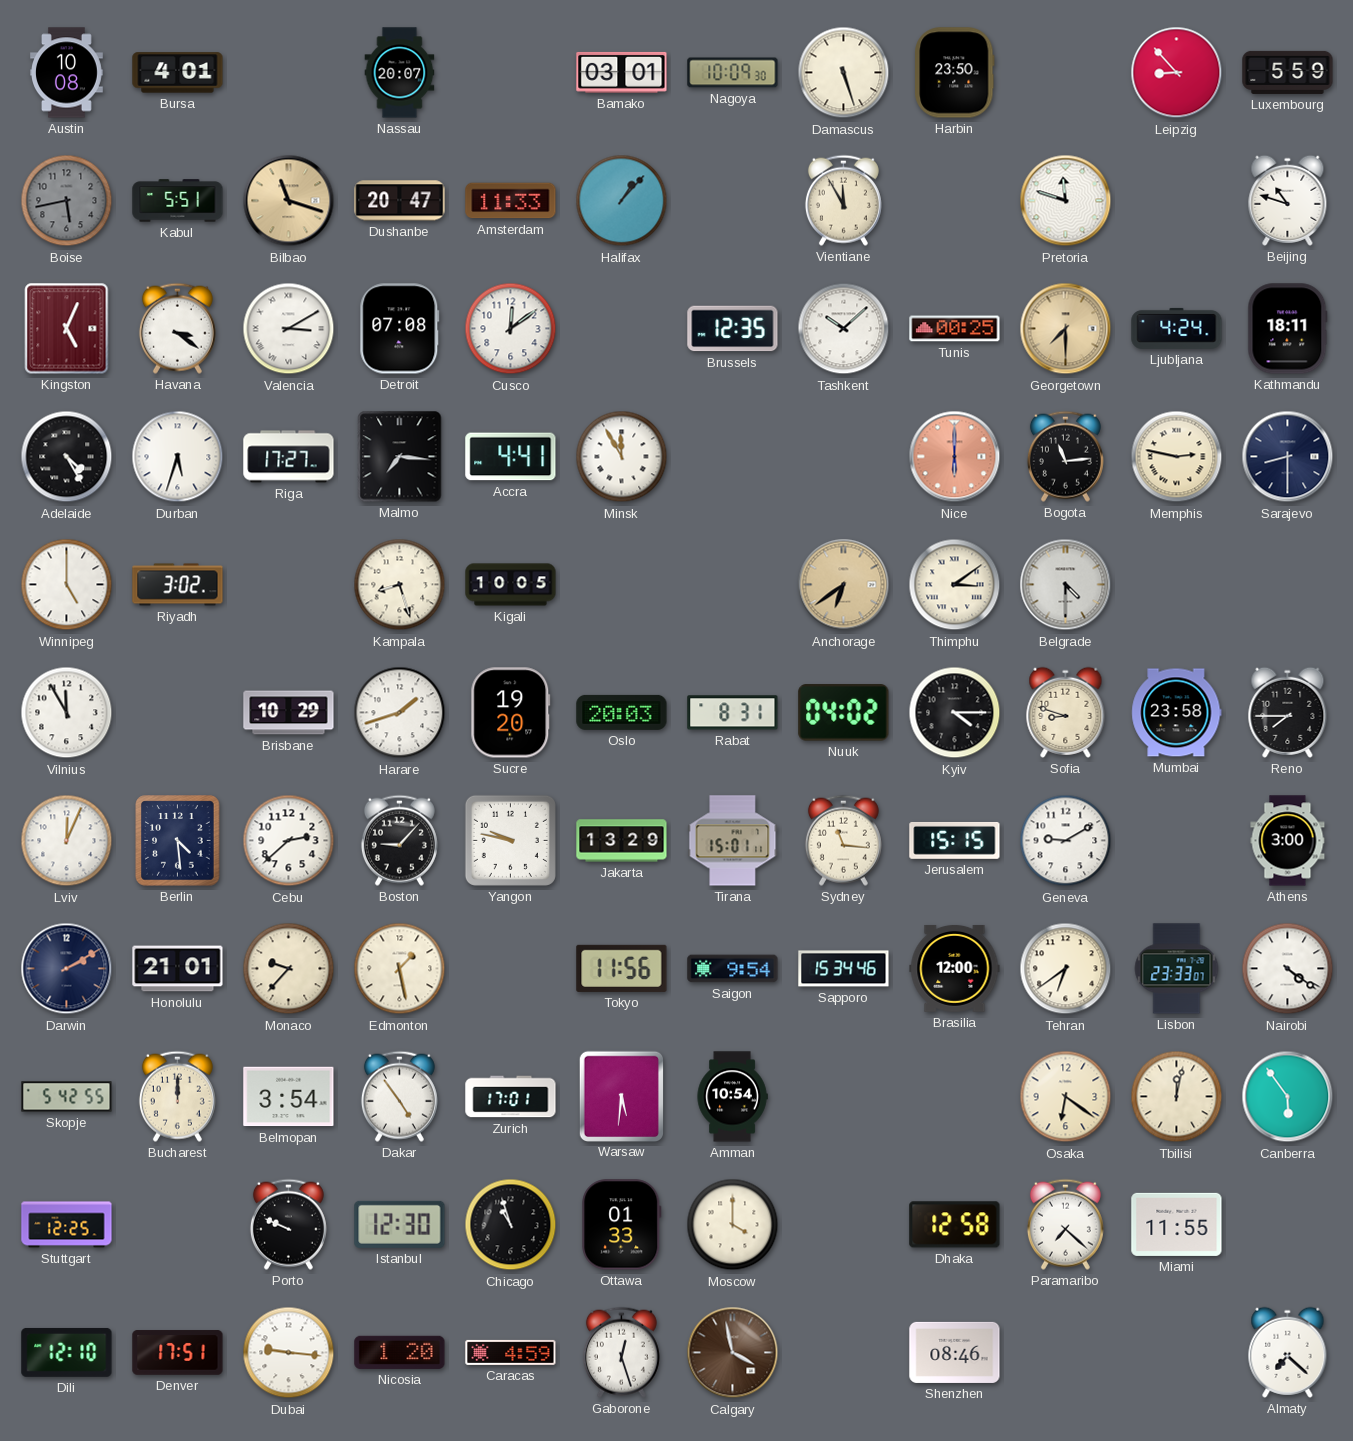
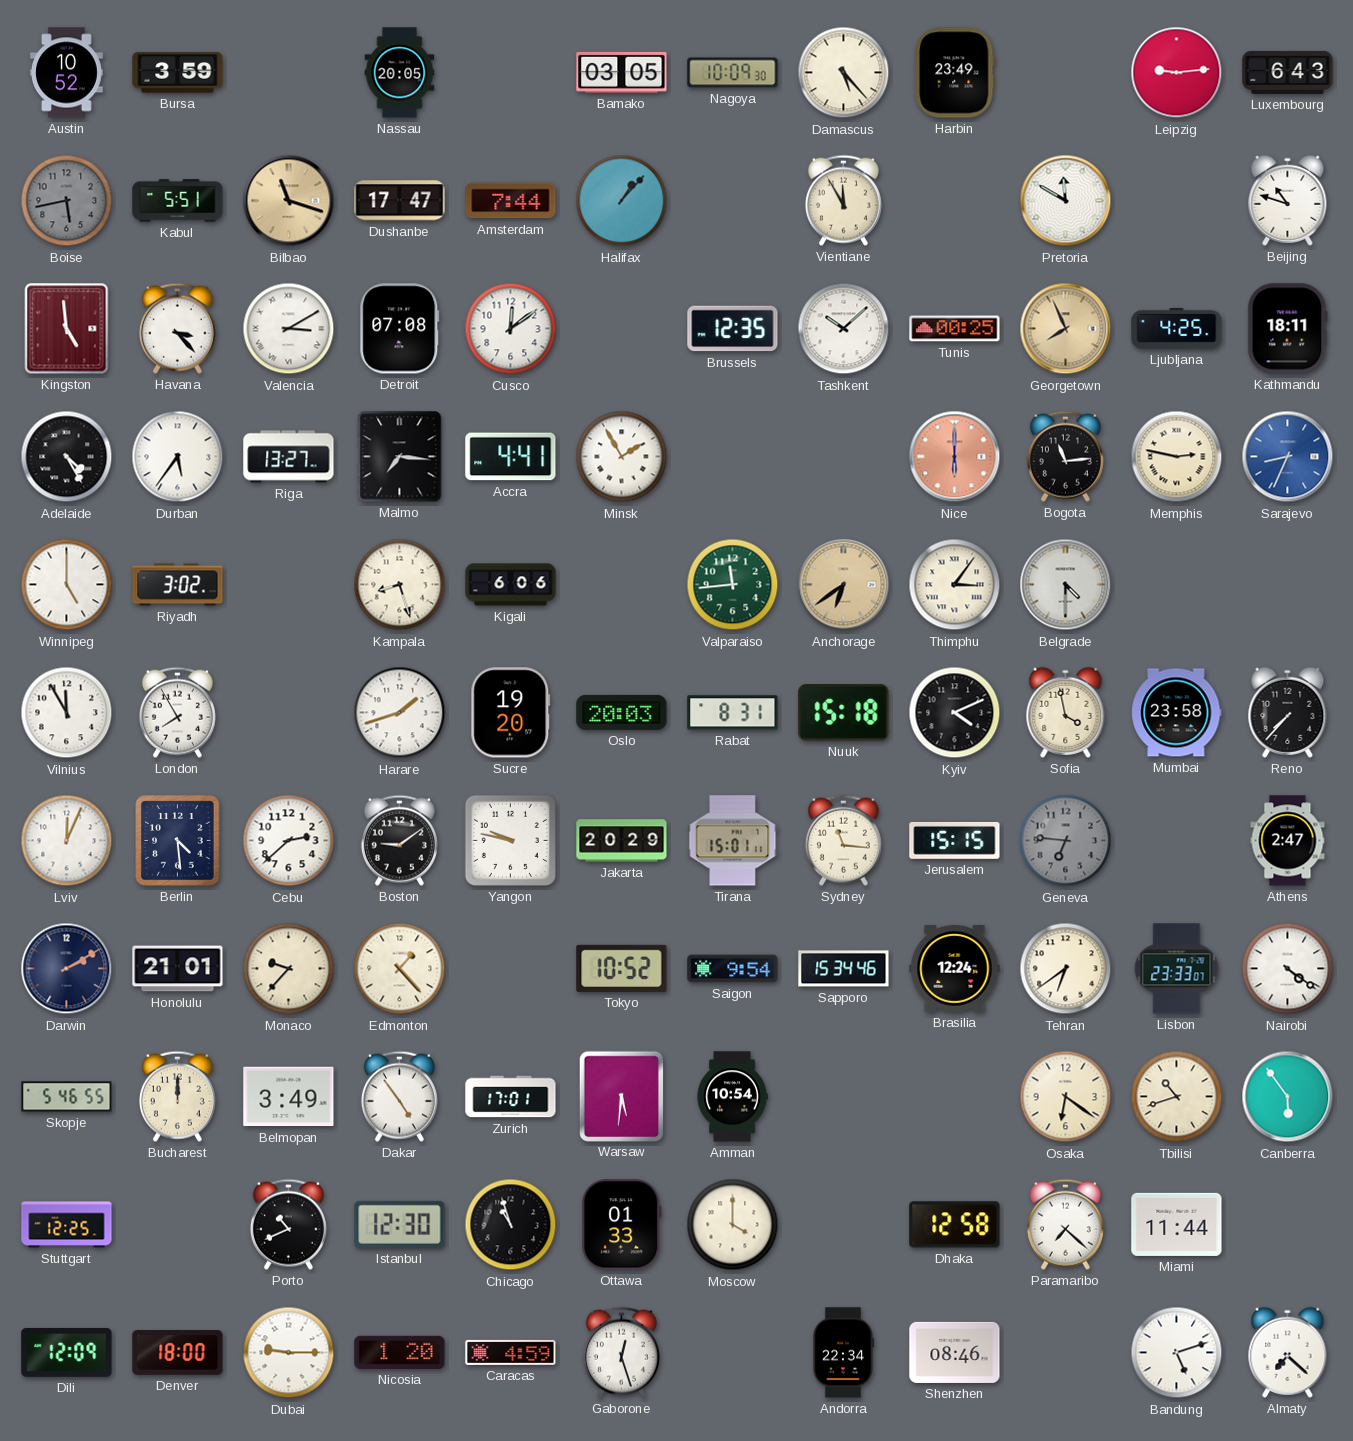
Austin: 10:08 -> 10:52 (67, 73)
Bursa: 4:01 -> 3:59 (178, 73)
Nassau: 20:07 -> 20:05 (400, 73)
Bamako: 03:01 -> 03:05 (622, 72)
Damascus: 5:27 -> 5:23 (844, 73)
Harbin: 23:50 -> 23:49 (955, 73)
Leipzig: 8:53 -> 9:14 (1177, 73)
Luxembourg: 5:59 -> 6:43 (1288, 72)
Dushanbe: 20:47 -> 17:47 (400, 201)
Amsterdam: 11:33 -> 7:44 (511, 201)
Pretoria: 11:48 -> 11:50 (1066, 201)
Kingston: 5:04 -> 4:59 (67, 329)
Havana: 3:21 -> 3:23 (177, 328)
Georgetown: 7:30 -> 7:56 (1066, 329)
Ljubljana: 4:24 -> 4:25 (1177, 328)
Durban: 5:33 -> 5:36 (178, 457)
Riga: 17:27 -> 13:27 (289, 457)
Minsk: 11:55 -> 1:55 (622, 457)
Sarajevo: 8:30 -> 8:34 (1288, 457)
Sarajevo dial: navy -> blue (1288, 457)
Kigali: 10:05 -> 6:06 (511, 585)
Valparaiso: none -> 11:44 (733, 585)
Thimphu: 3:09 -> 3:06 (955, 585)
London: none -> 7:55 (177, 712)
Brisbane: 10:29 -> none (289, 713)
Nuuk: 04:02 -> 15:18 (844, 713)
Kyiv: 4:15 -> 4:11 (955, 713)
Sofia: 8:48 -> 3:58 (1066, 712)
Reno: 7:45 -> 7:37 (1288, 712)
Boston: 9:07 -> 9:09 (399, 840)
Jakarta: 13:29 -> 20:29 (622, 841)
Geneva: 9:10 -> 6:46 (1066, 841)
Geneva dial: white -> grey (1066, 841)
Athens: 3:00 -> 2:47 (1288, 841)
Edmonton: 1:28 -> 1:23 (400, 969)
Tokyo: 11:56 -> 10:52 (622, 968)
Brasilia: 12:00 -> 12:24 (955, 968)
Skopje: 5:42 -> 5:46 (67, 1097)
Belmopan: 3:54 -> 3:49 (289, 1097)
Tbilisi: 12:02 -> 10:42 (1177, 1097)
Porto: 9:49 -> 10:41 (288, 1224)
Miami: 11:55 -> 11:44 (1177, 1224)
Dili: 12:10 -> 12:09 (67, 1352)
Denver: 17:51 -> 18:00 (178, 1353)
Dubai: 9:16 -> 9:15 (289, 1353)
Calgary: 3:58 -> none (733, 1353)
Andorra: none -> 22:34 (842, 1353)
Bandung: none -> 5:12 (1177, 1353)
